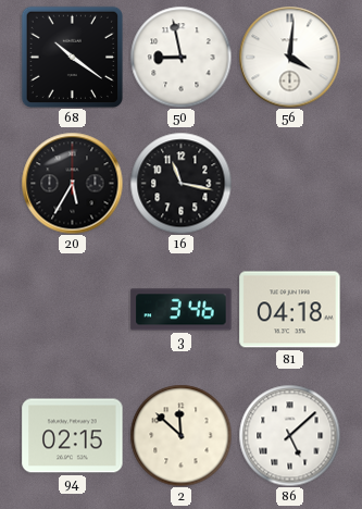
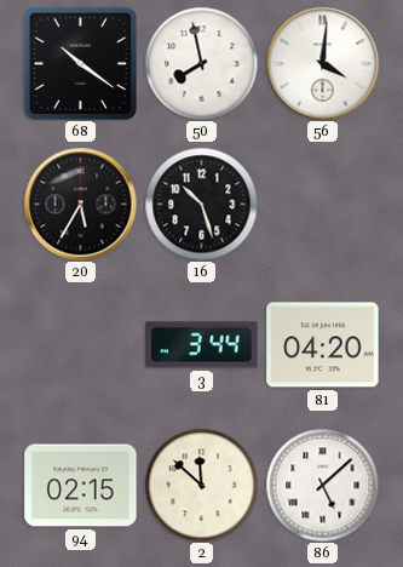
50: 8:58 -> 7:58 (201, 63)
16: 11:17 -> 10:27 (201, 204)
3: 3:46 -> 3:44 (202, 345)
81: 04:18 -> 04:20 (323, 345)
